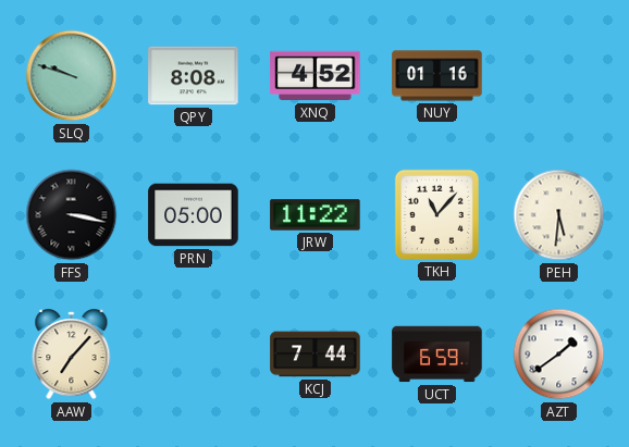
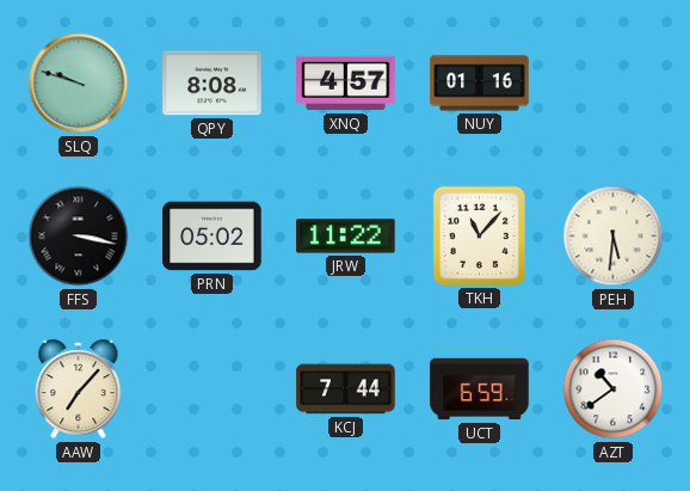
XNQ: 4:52 -> 4:57 (346, 84)
PRN: 05:00 -> 05:02 (212, 237)
AZT: 1:39 -> 10:39 (614, 389)
